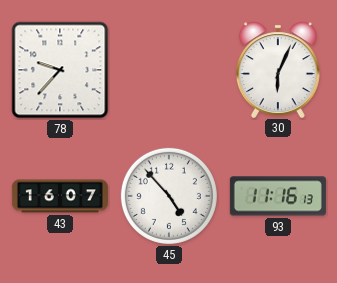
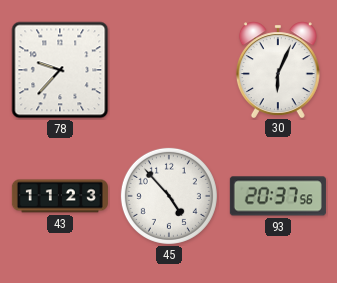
43: 16:07 -> 11:23 (60, 196)
93: 11:16 -> 20:37 (278, 196)
